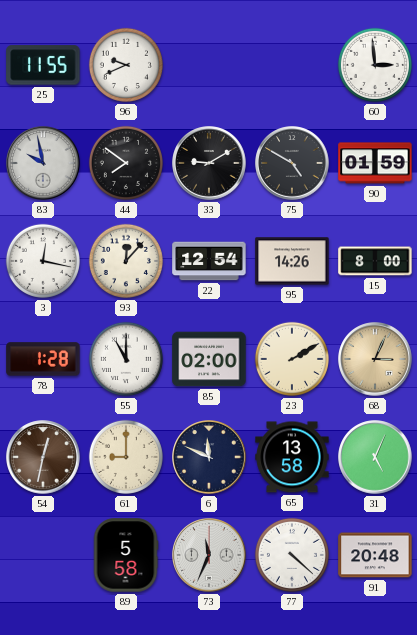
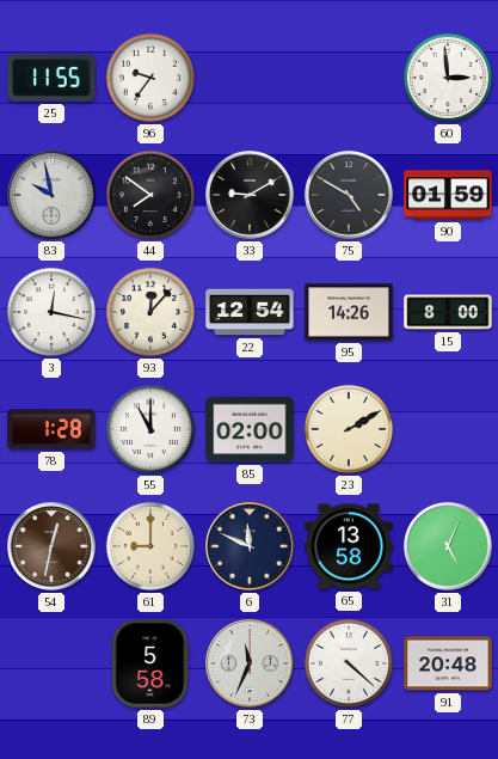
96: 9:41 -> 9:36 (150, 78)
68: 3:04 -> none (375, 359)
